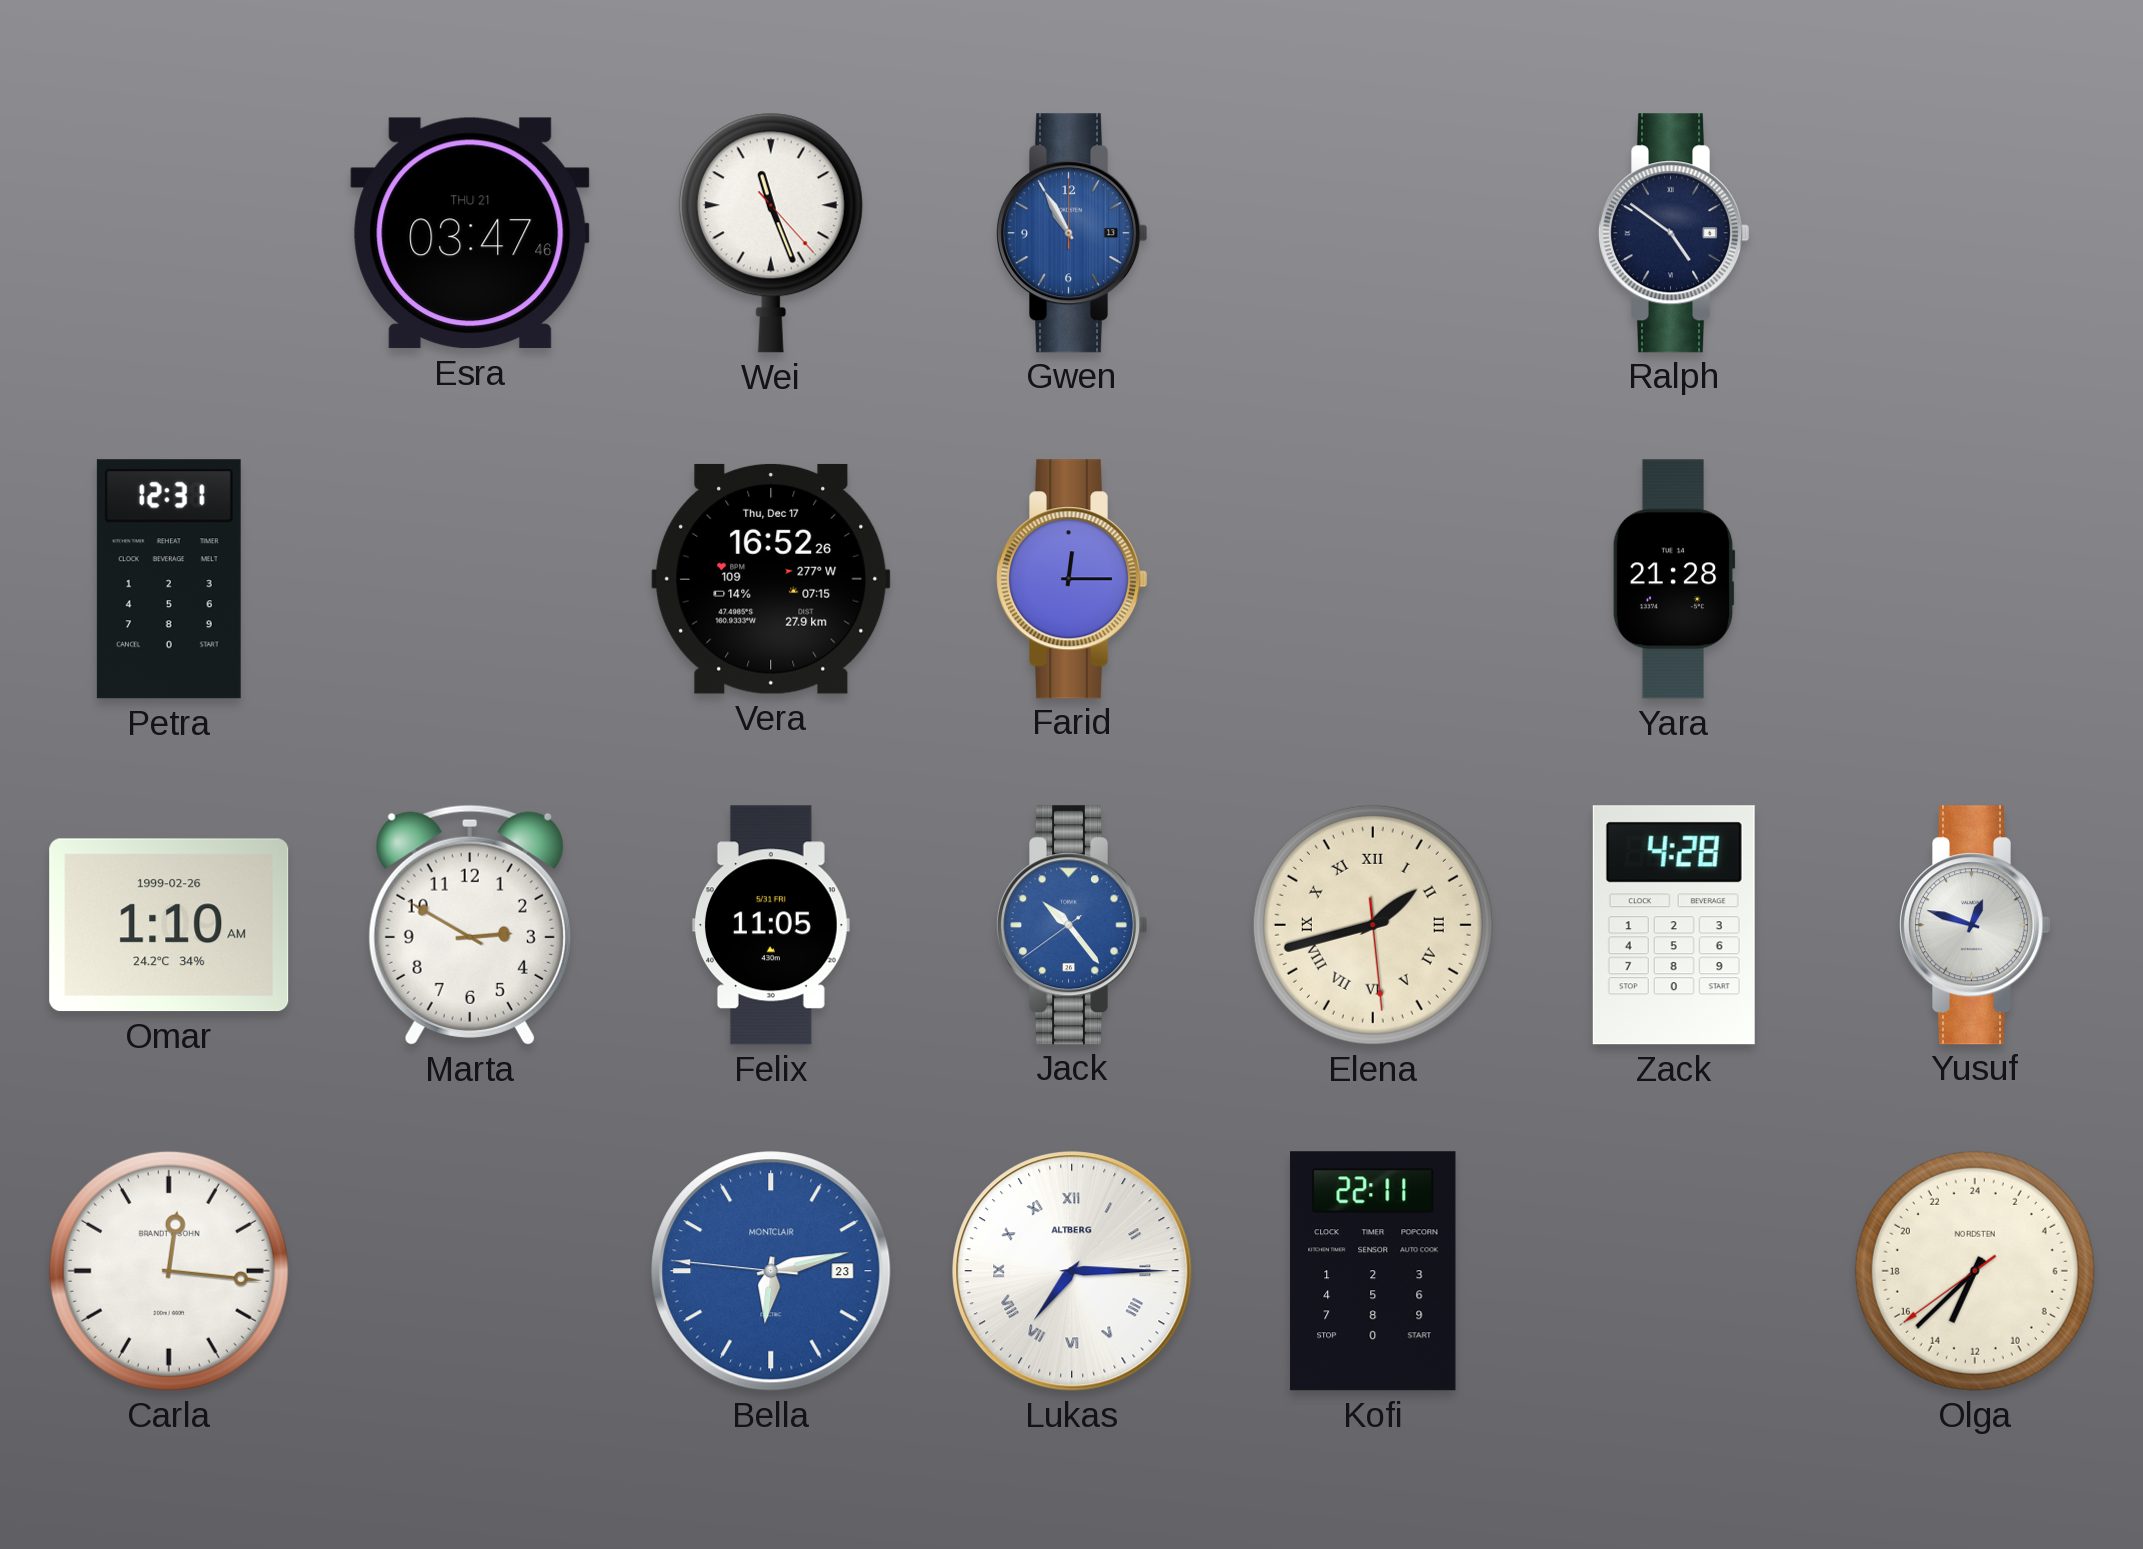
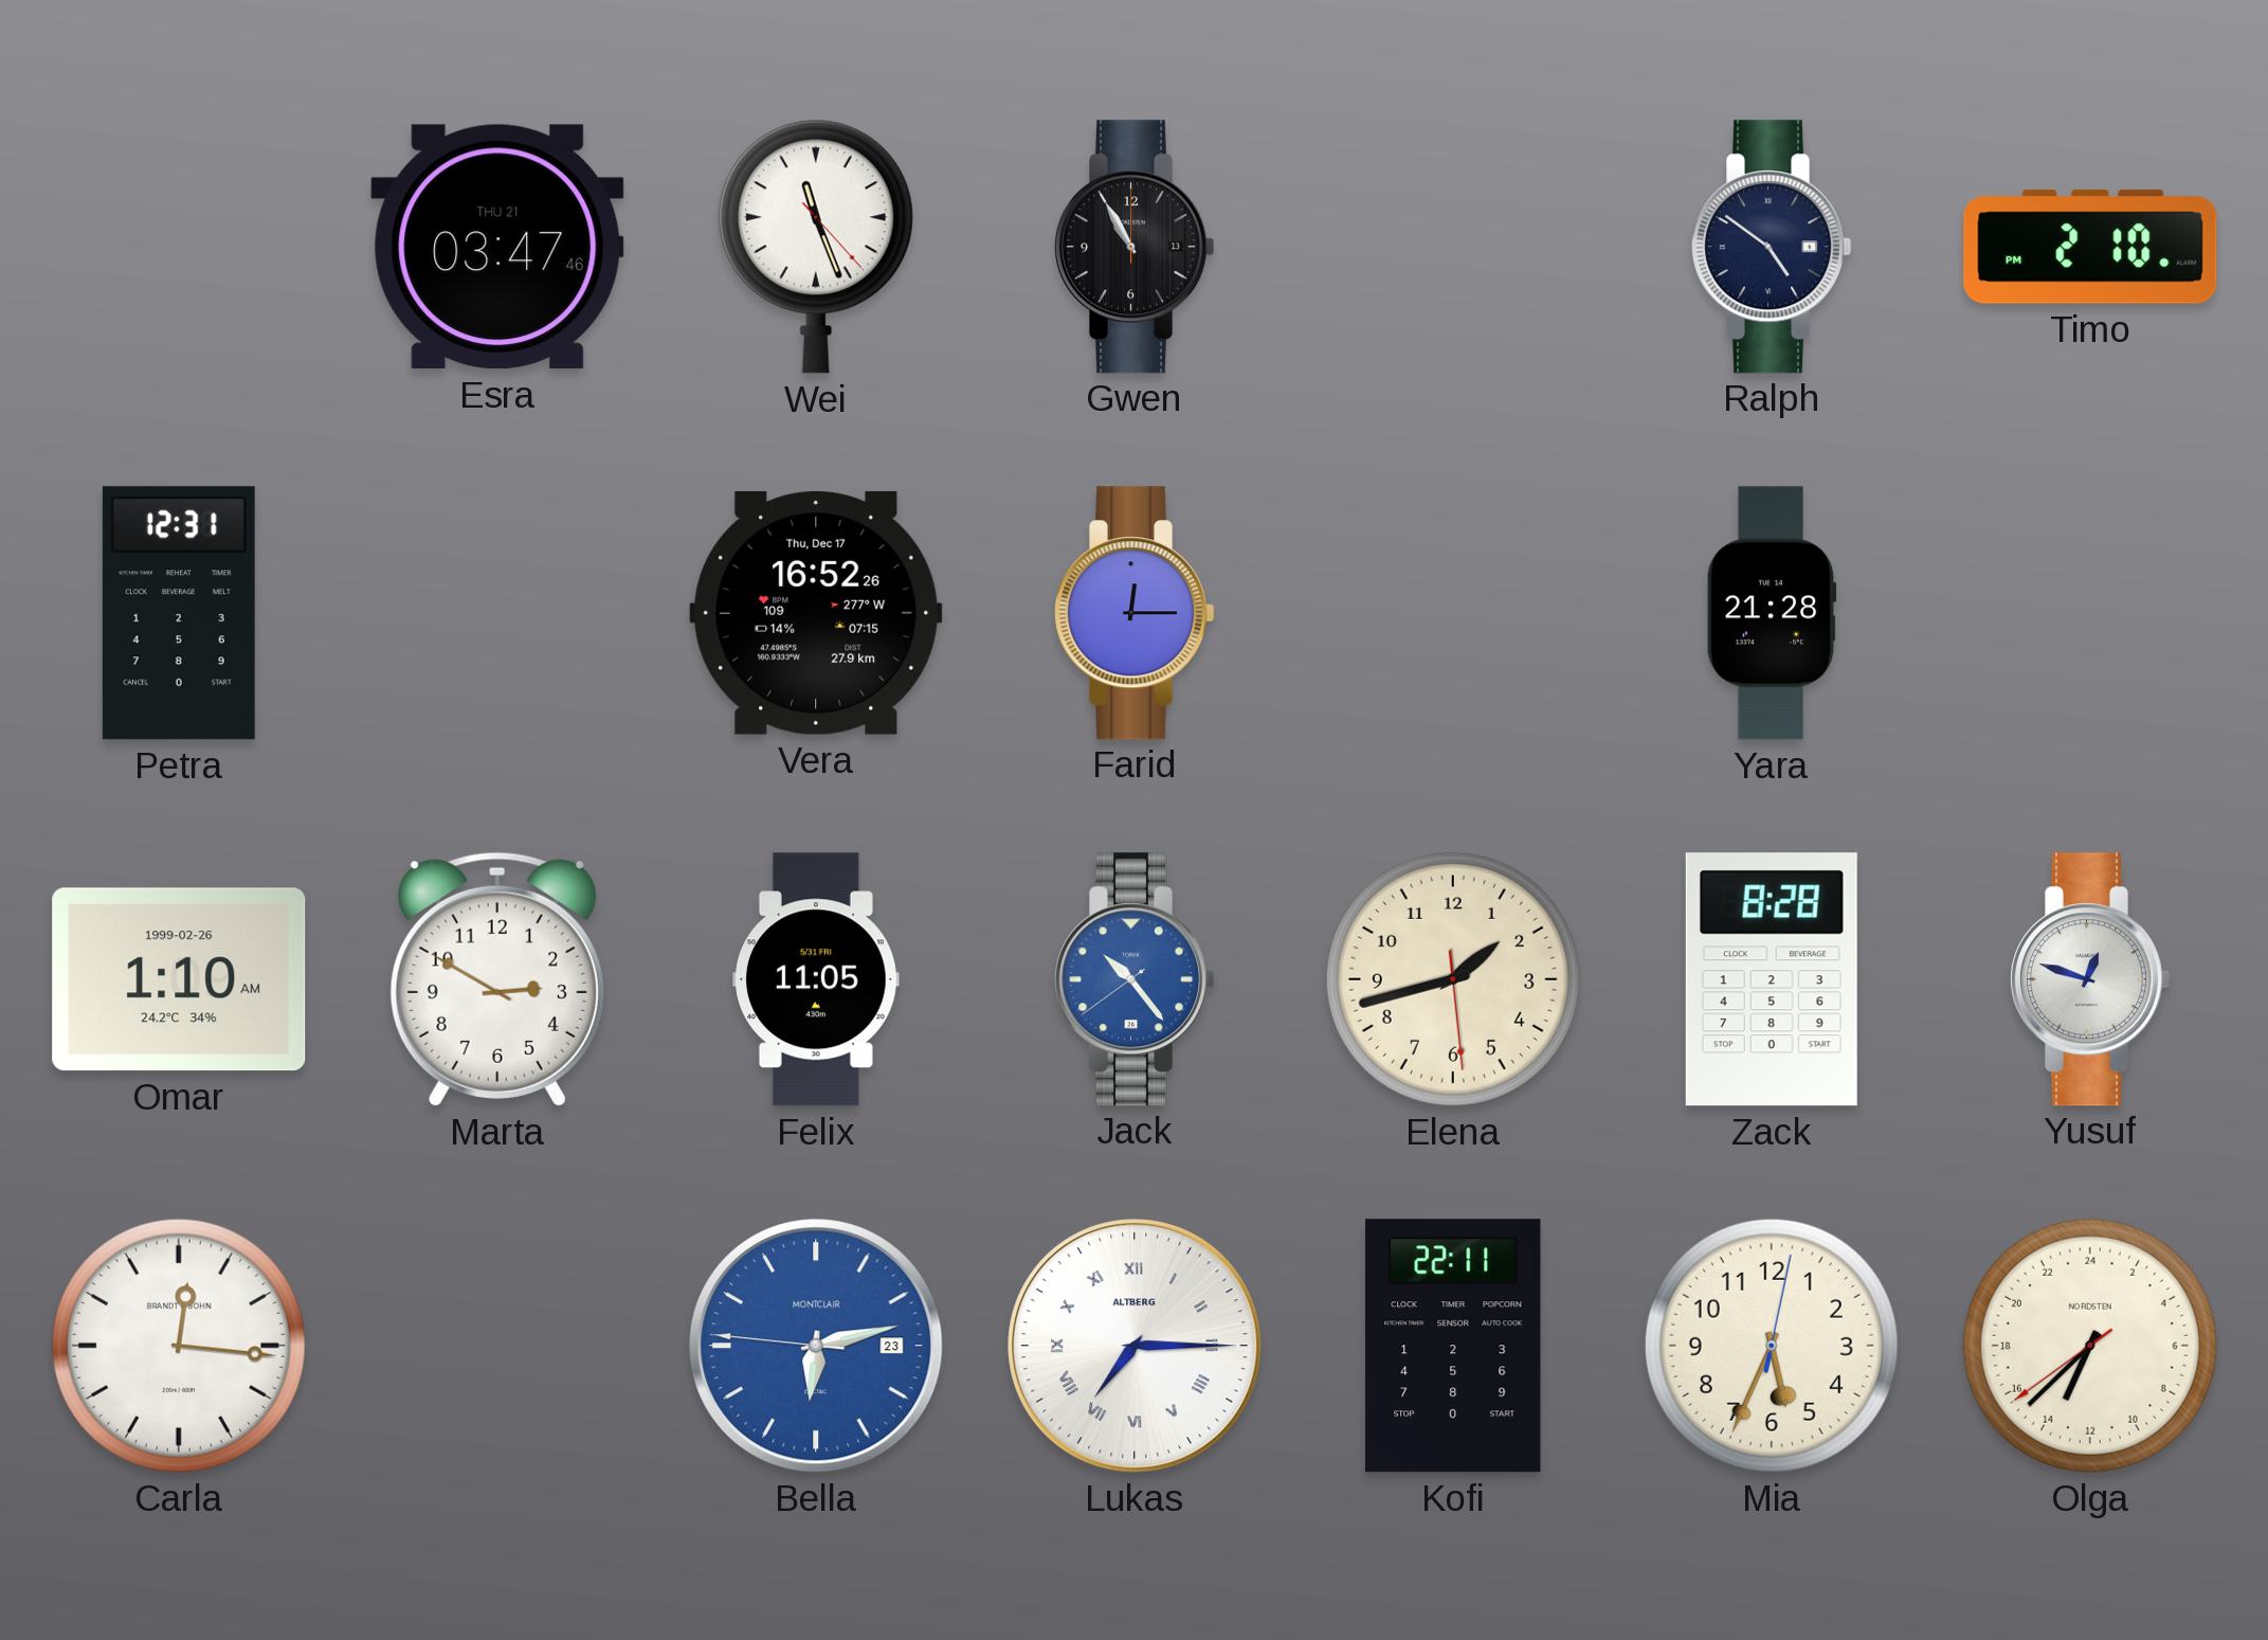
Gwen dial: blue -> black (1135, 247)
Timo: none -> 2:10 (2090, 247)
Elena numerals: Roman -> Arabic (1453, 979)
Zack: 4:28 -> 8:28 (1772, 979)
Mia: none -> 5:34 (1772, 1346)
